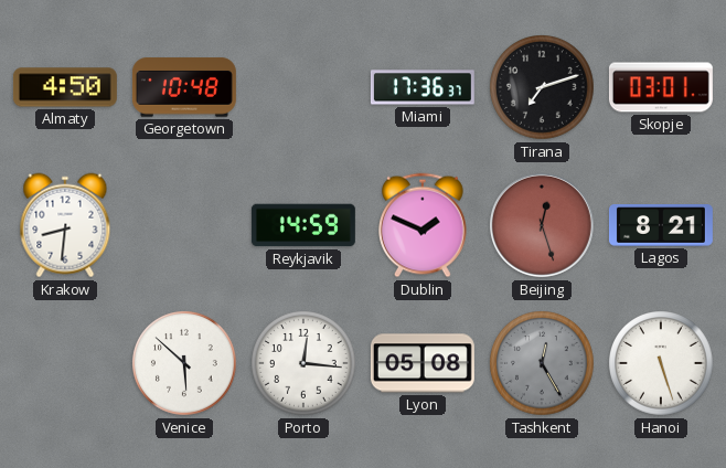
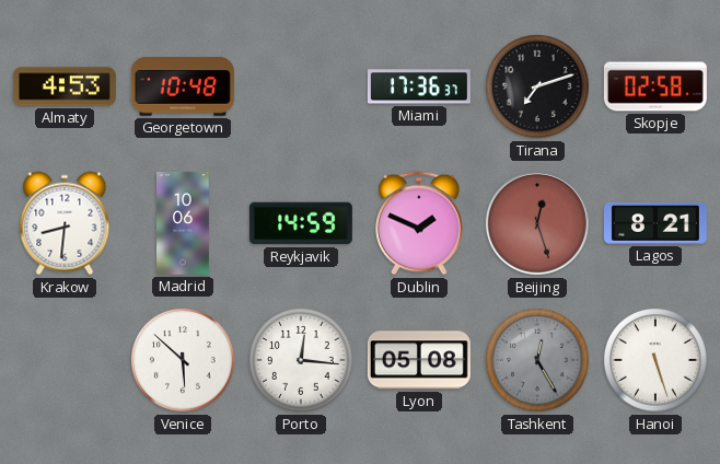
Almaty: 4:50 -> 4:53 (65, 86)
Skopje: 03:01 -> 02:58 (655, 86)
Madrid: none -> 10:06 (183, 223)
